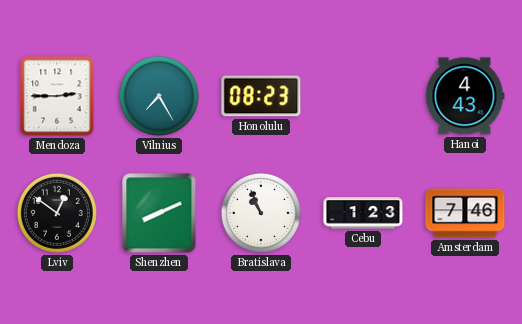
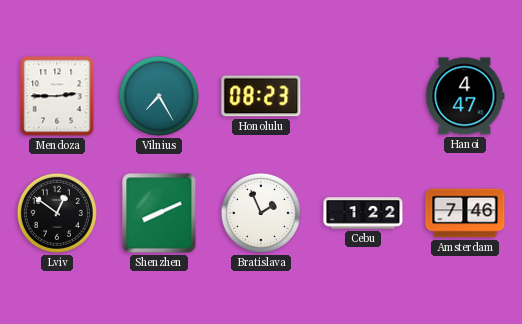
Hanoi: 4:43 -> 4:47 (465, 96)
Bratislava: 10:56 -> 1:56 (261, 213)
Cebu: 1:23 -> 1:22 (363, 213)
